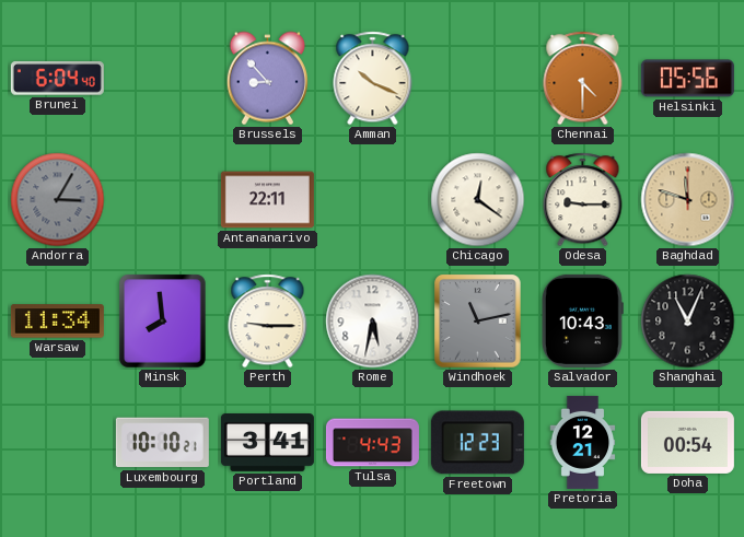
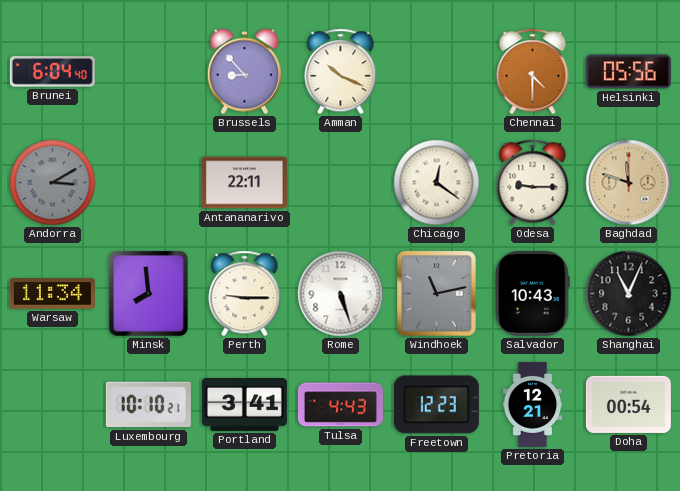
Andorra: 3:05 -> 3:10 (53, 183)
Rome: 5:32 -> 5:27 (341, 294)
